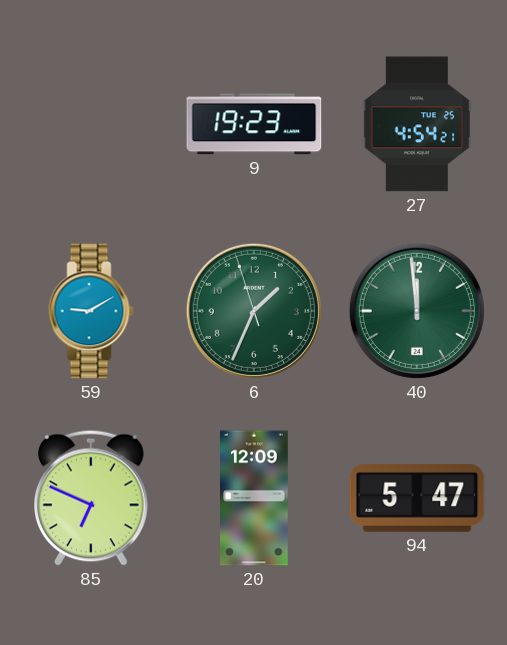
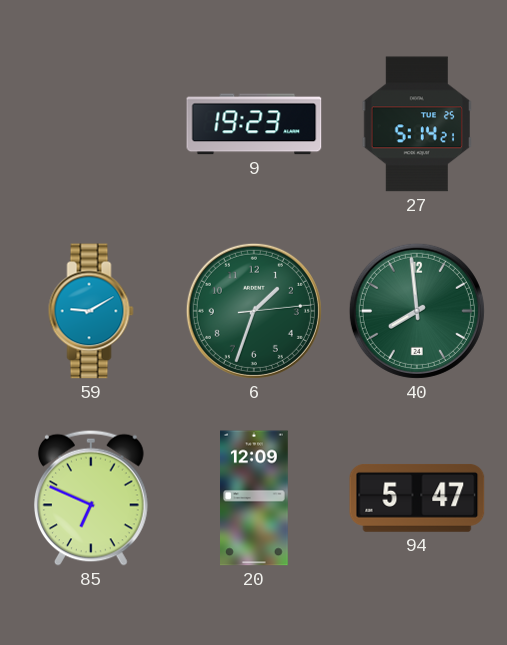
27: 4:54 -> 5:14 (416, 124)
6: 1:33:57 -> 1:33:14 (254, 311)
40: 11:59 -> 7:59 (417, 311)
